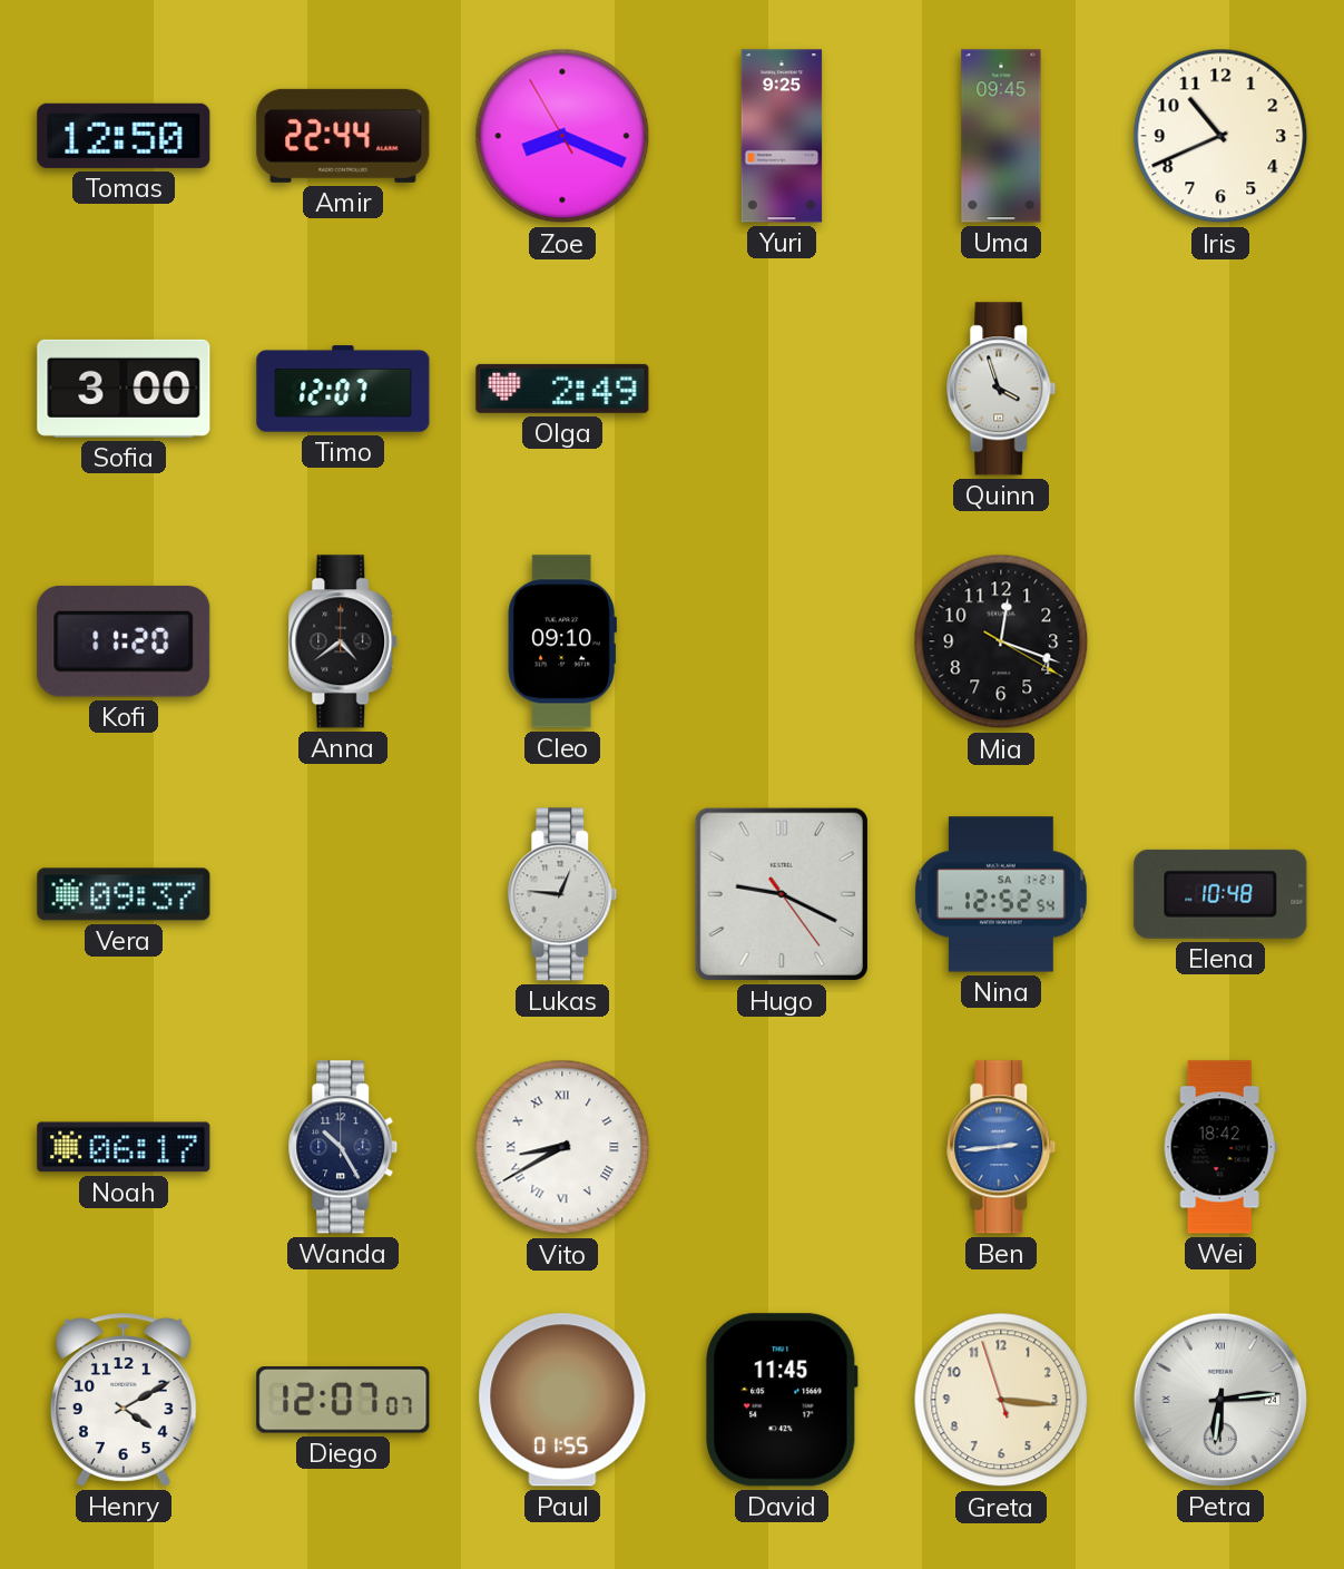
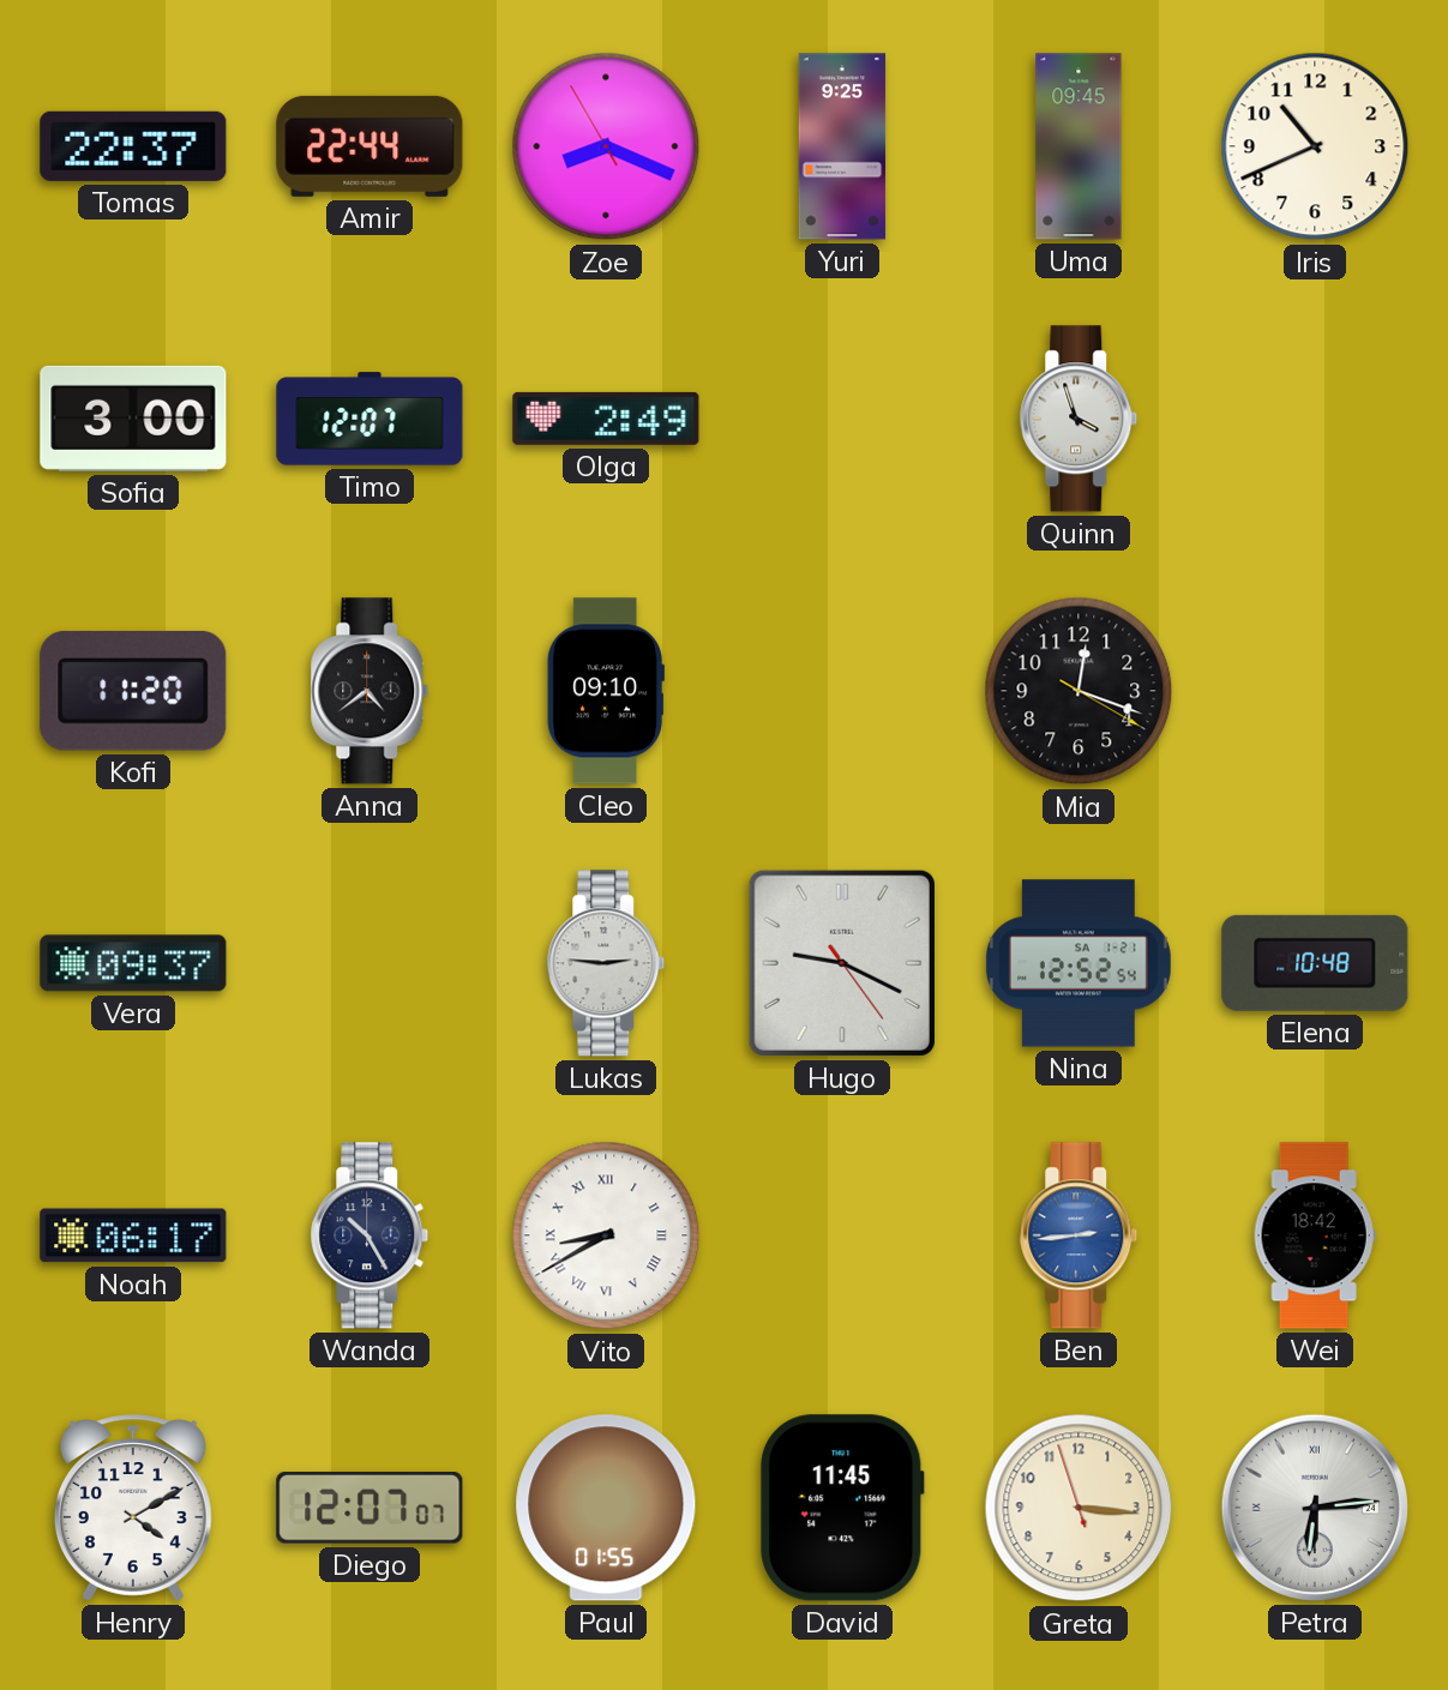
Tomas: 12:50 -> 22:37 (133, 146)
Lukas: 12:46 -> 2:46 (606, 963)
